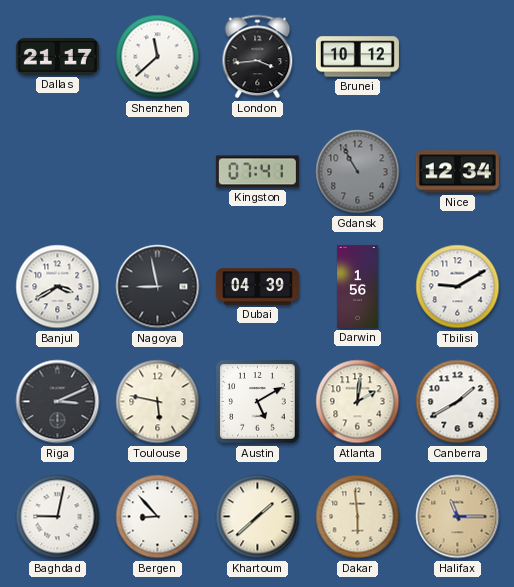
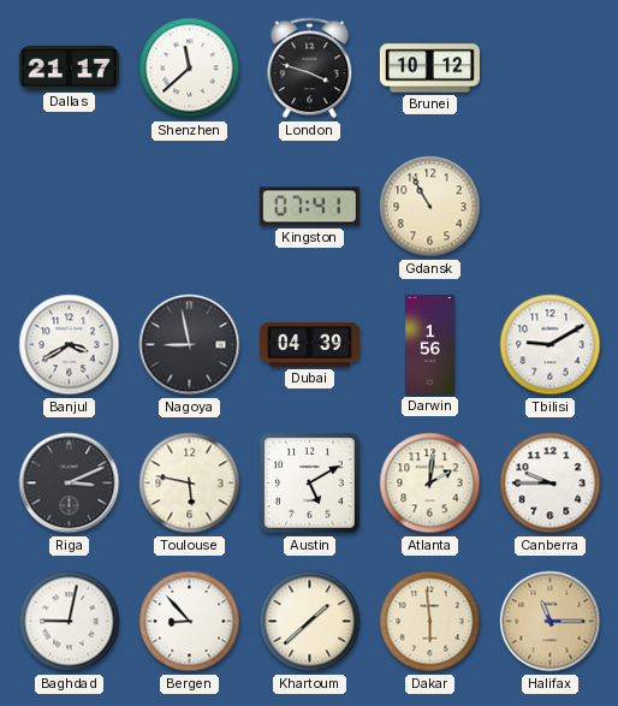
London: 3:44 -> 3:48 (310, 69)
Gdansk dial: grey -> cream (430, 207)
Nice: 12:34 -> none (457, 172)
Canberra: 1:40 -> 9:45 (551, 483)
